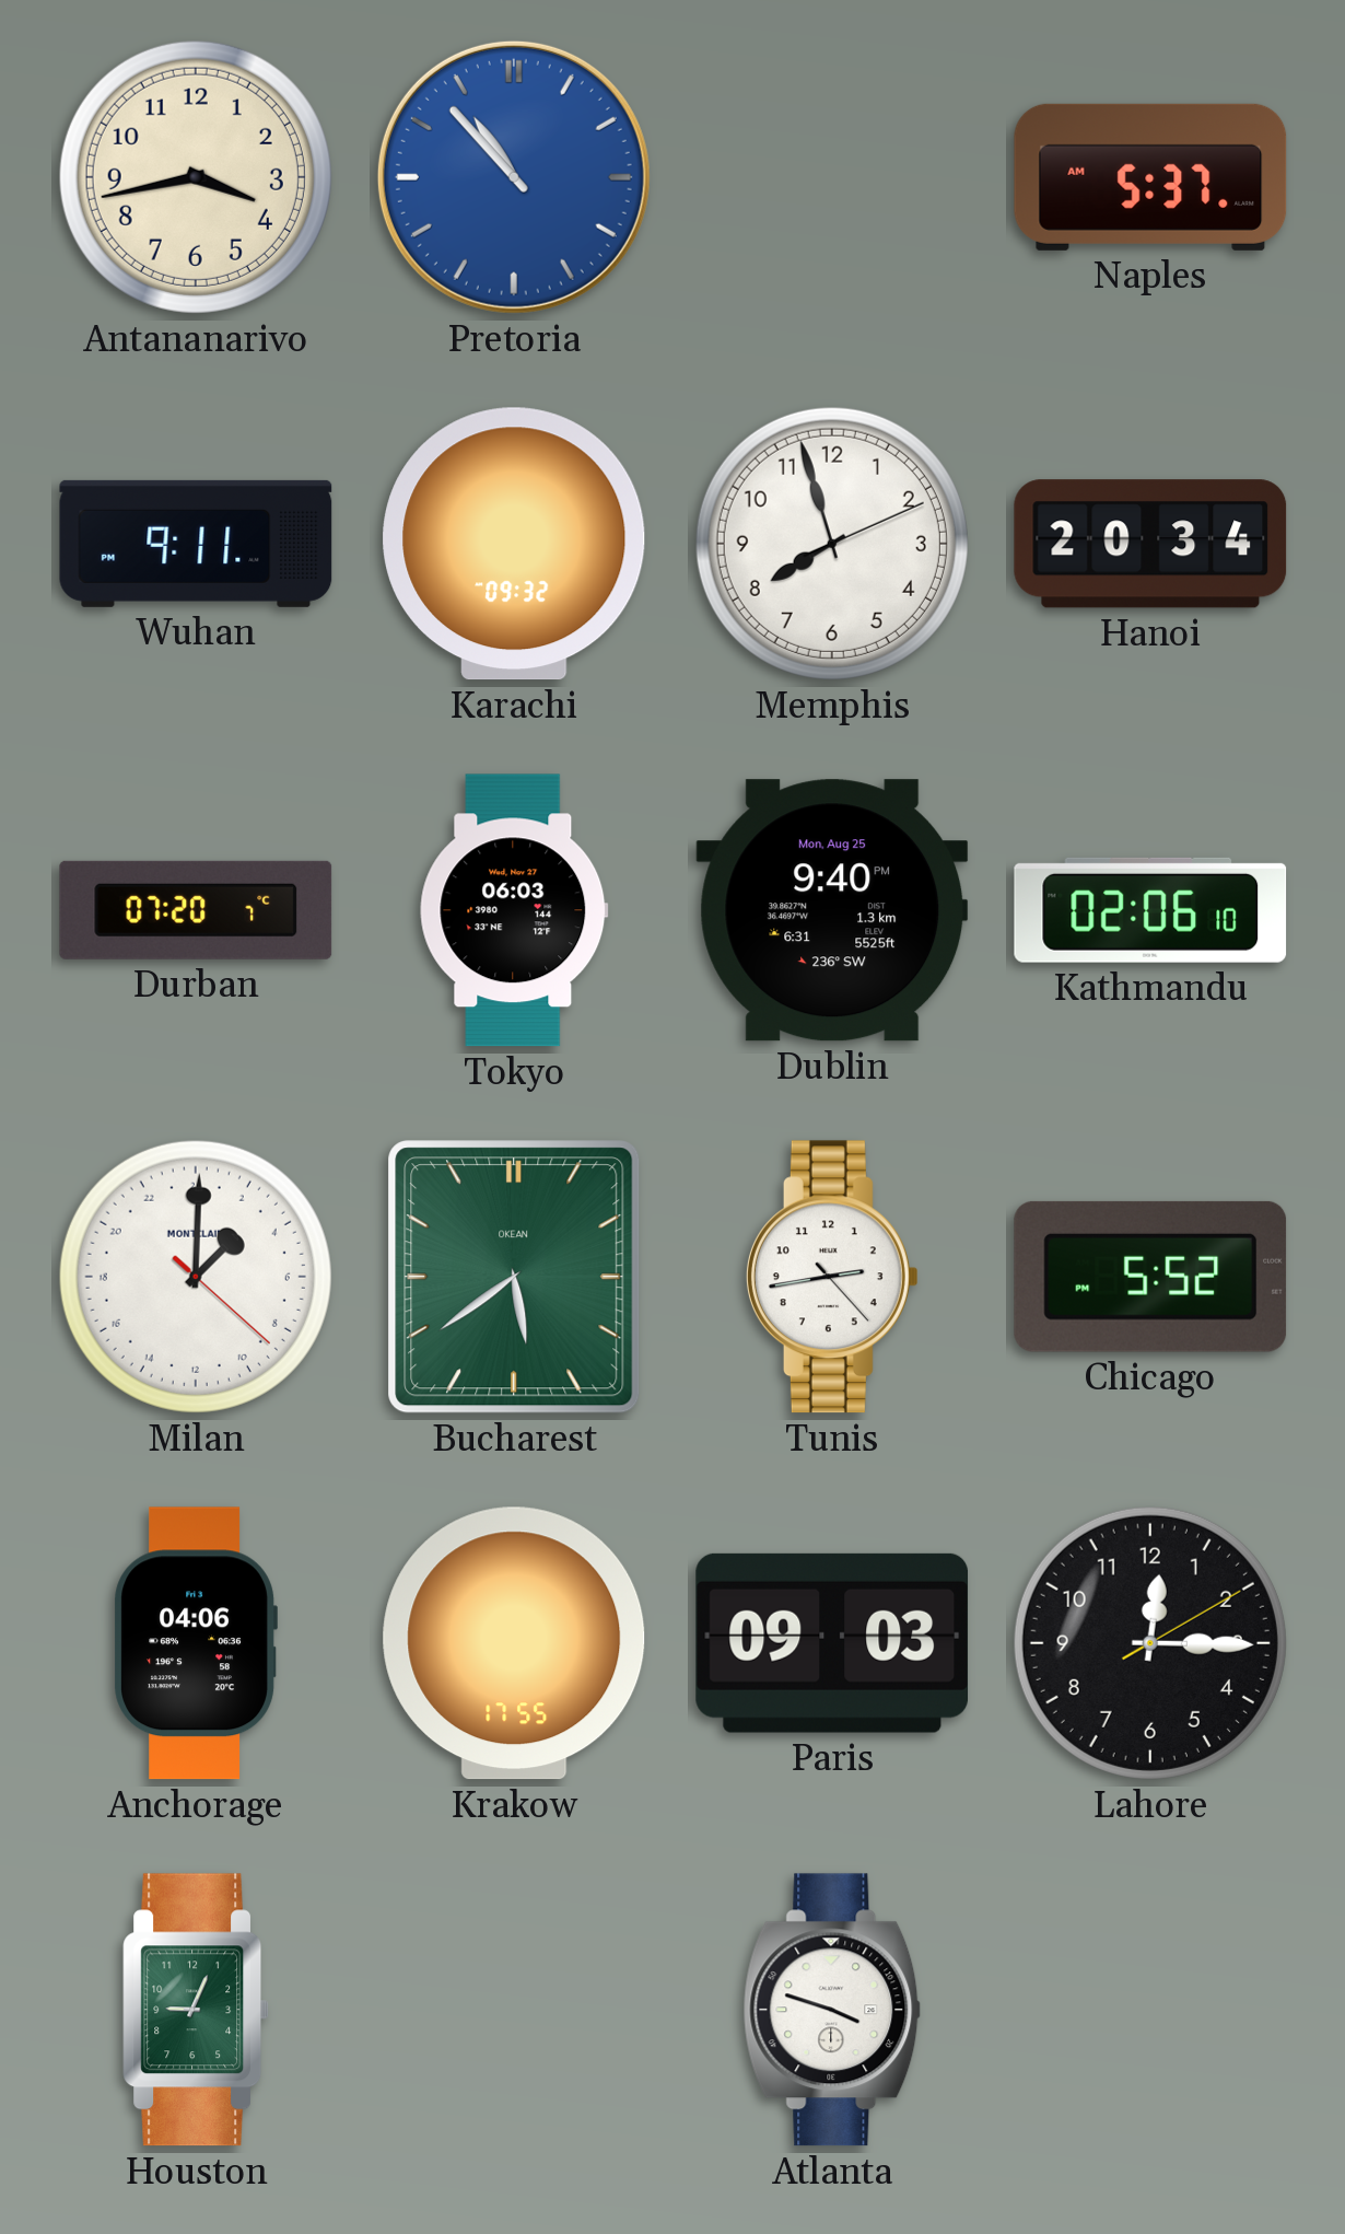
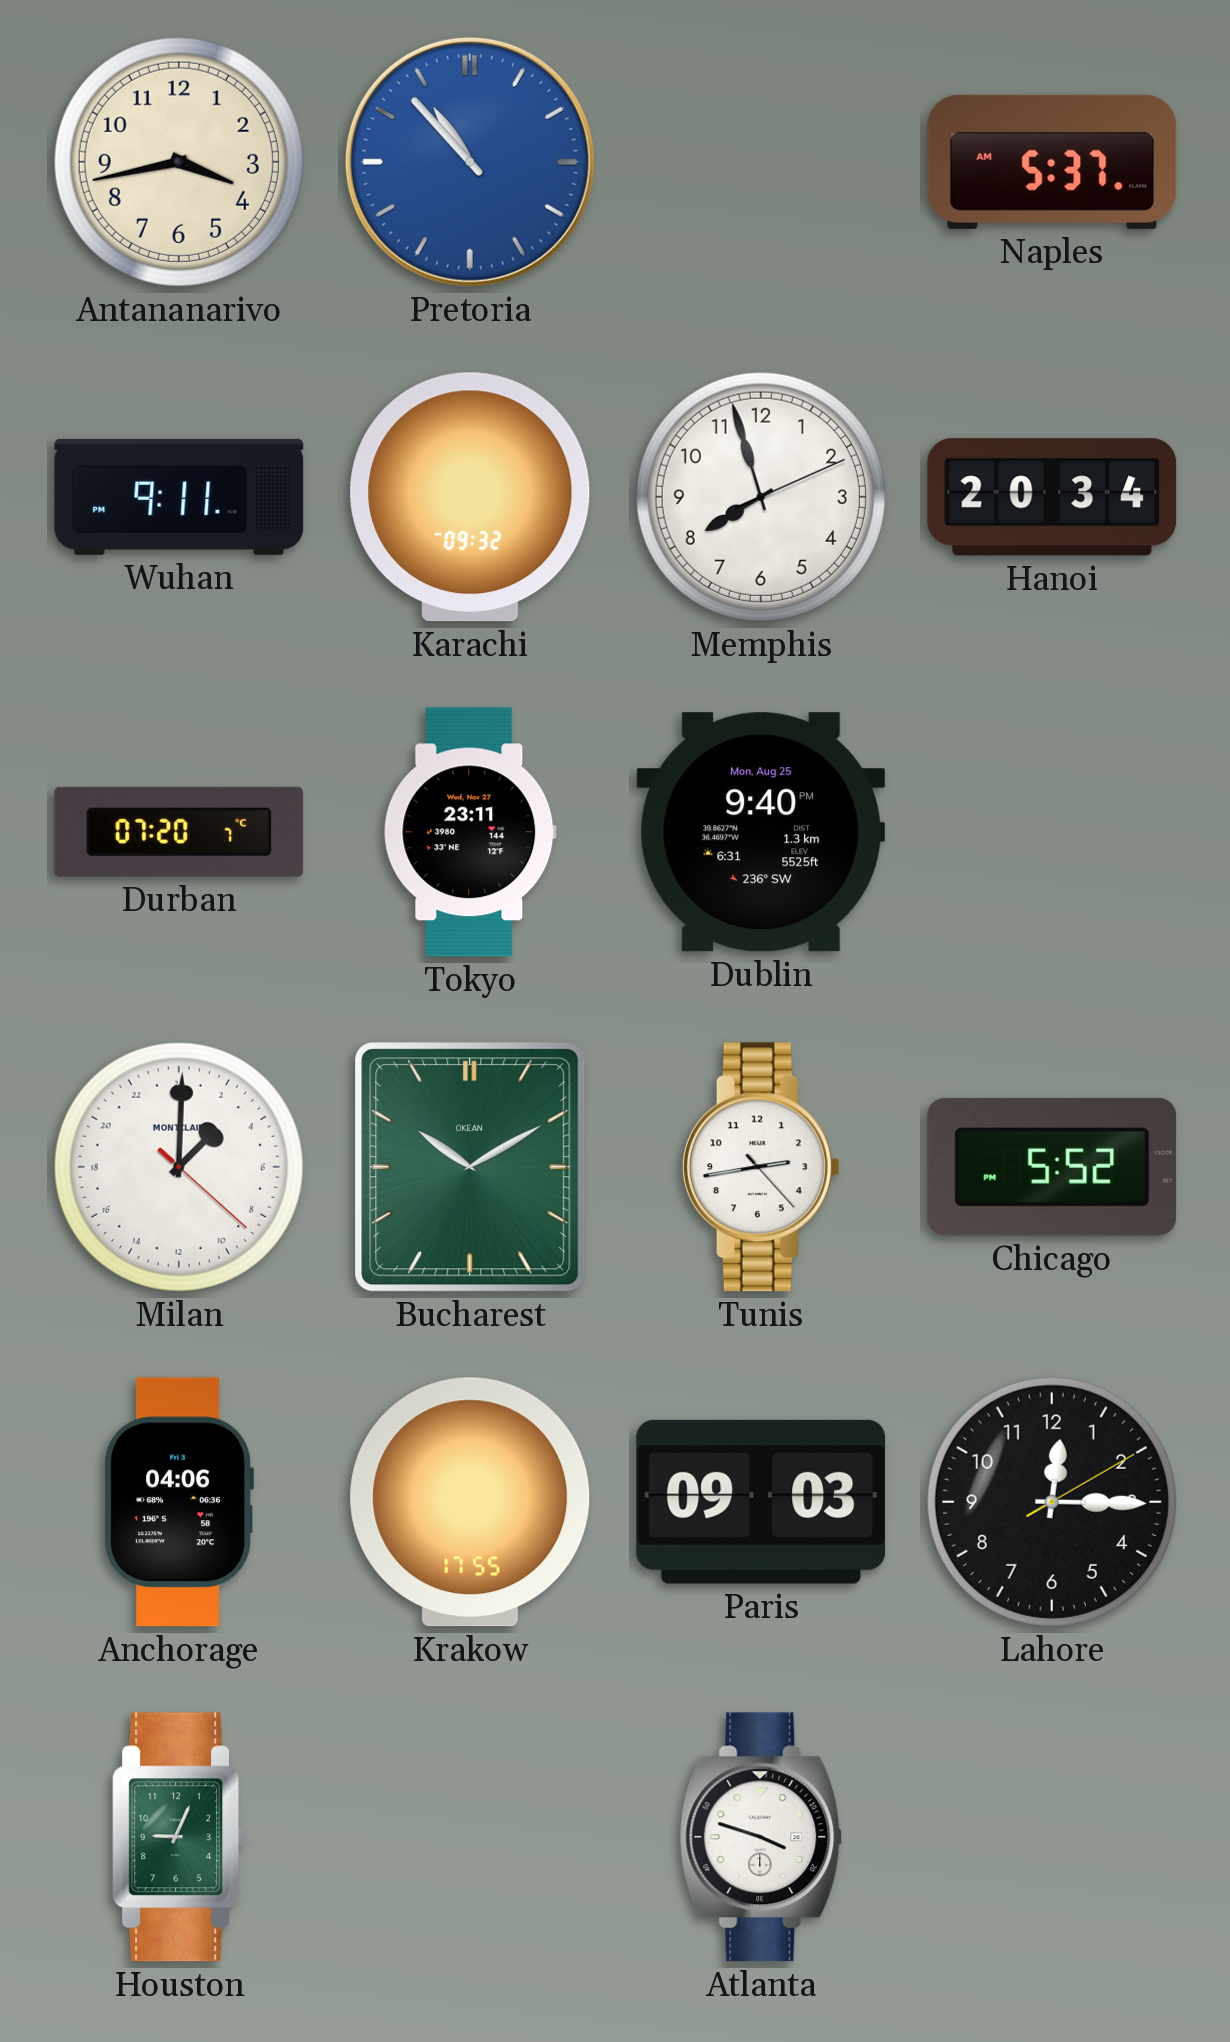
Tokyo: 06:03 -> 23:11 (470, 832)
Kathmandu: 02:06 -> none (1150, 910)
Bucharest: 5:39 -> 10:10 (470, 1167)
